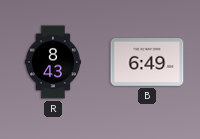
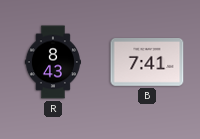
B: 6:49 -> 7:41 (147, 63)
